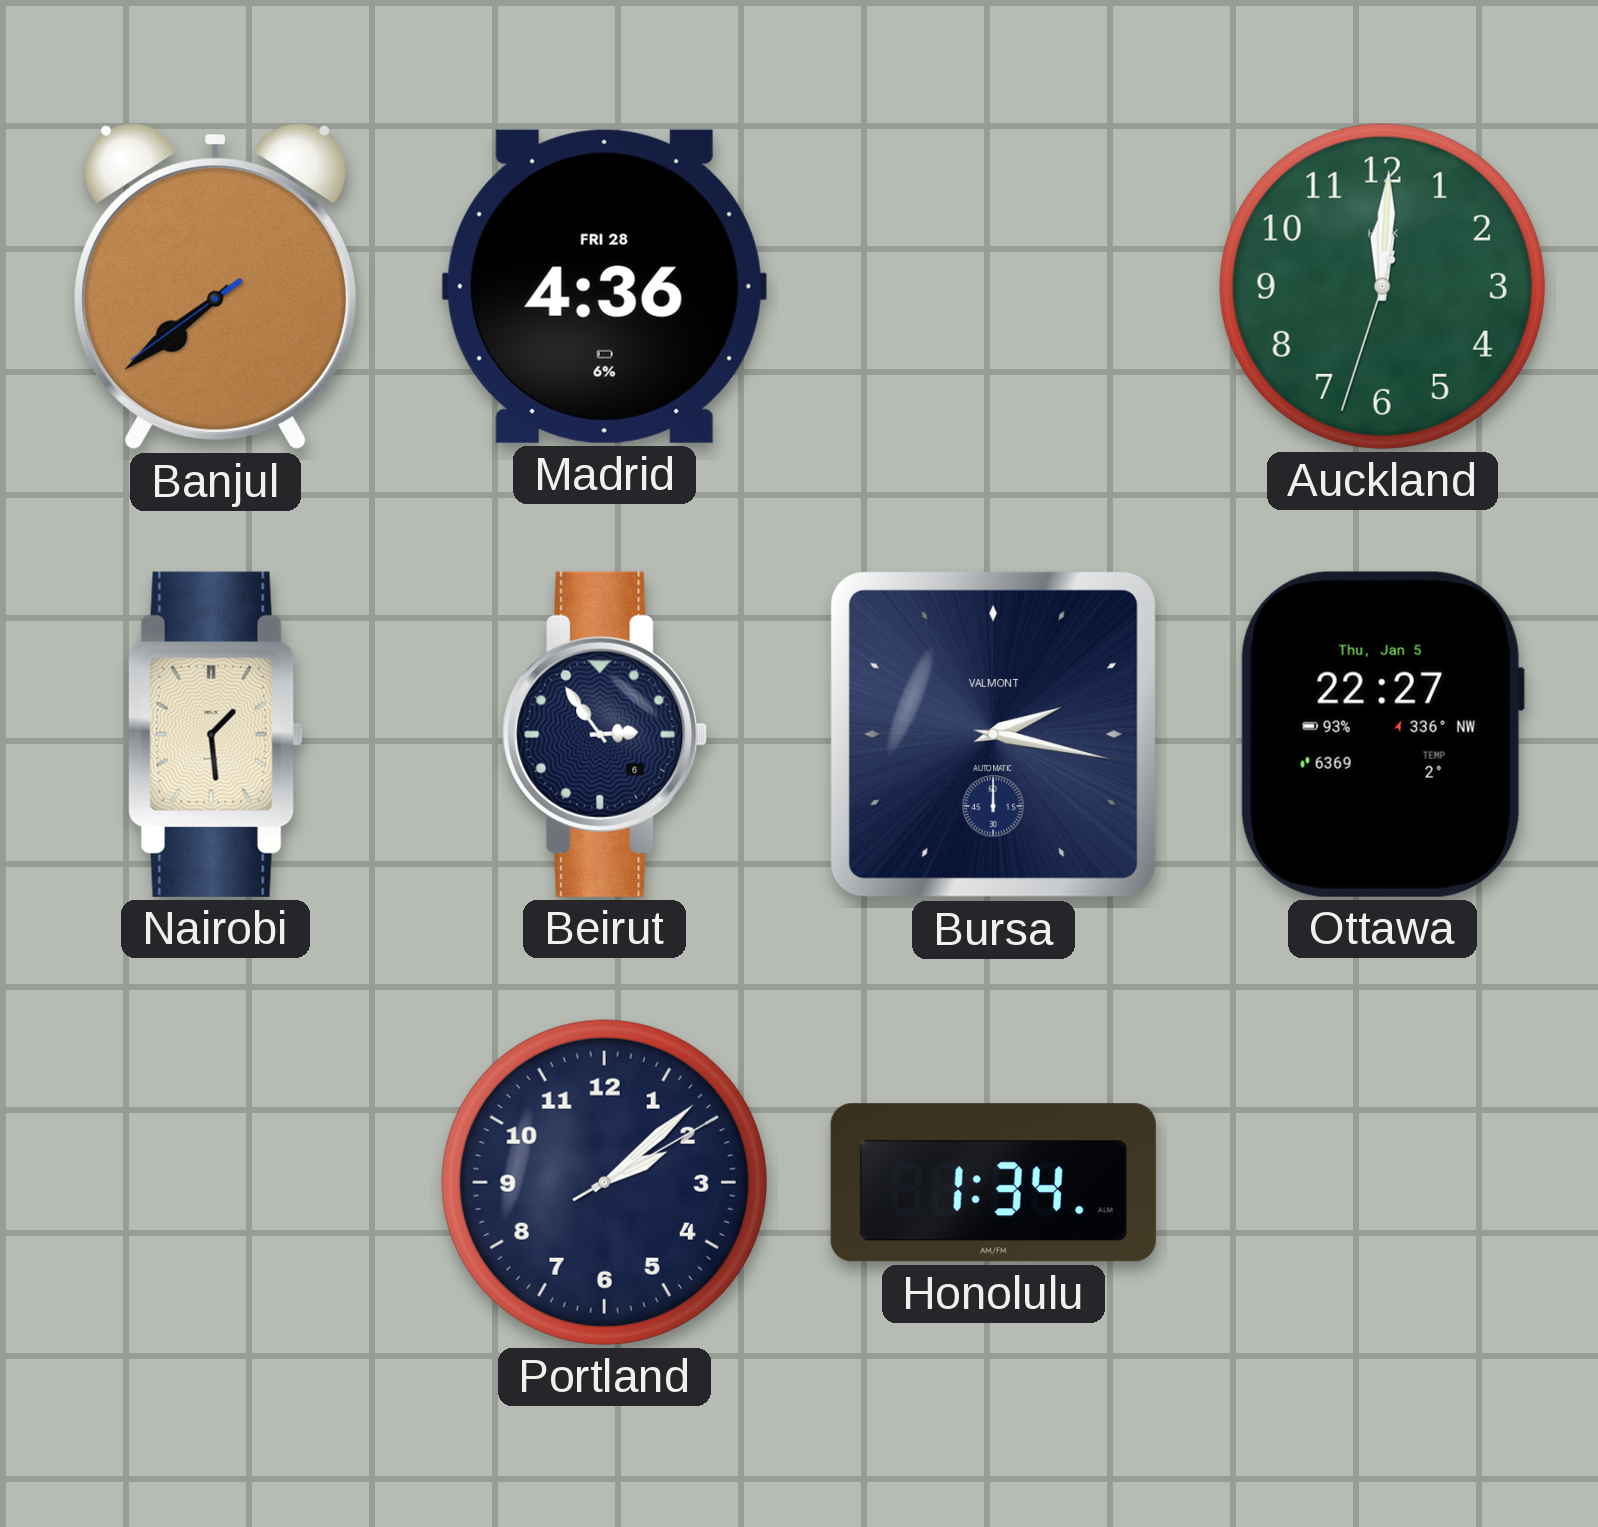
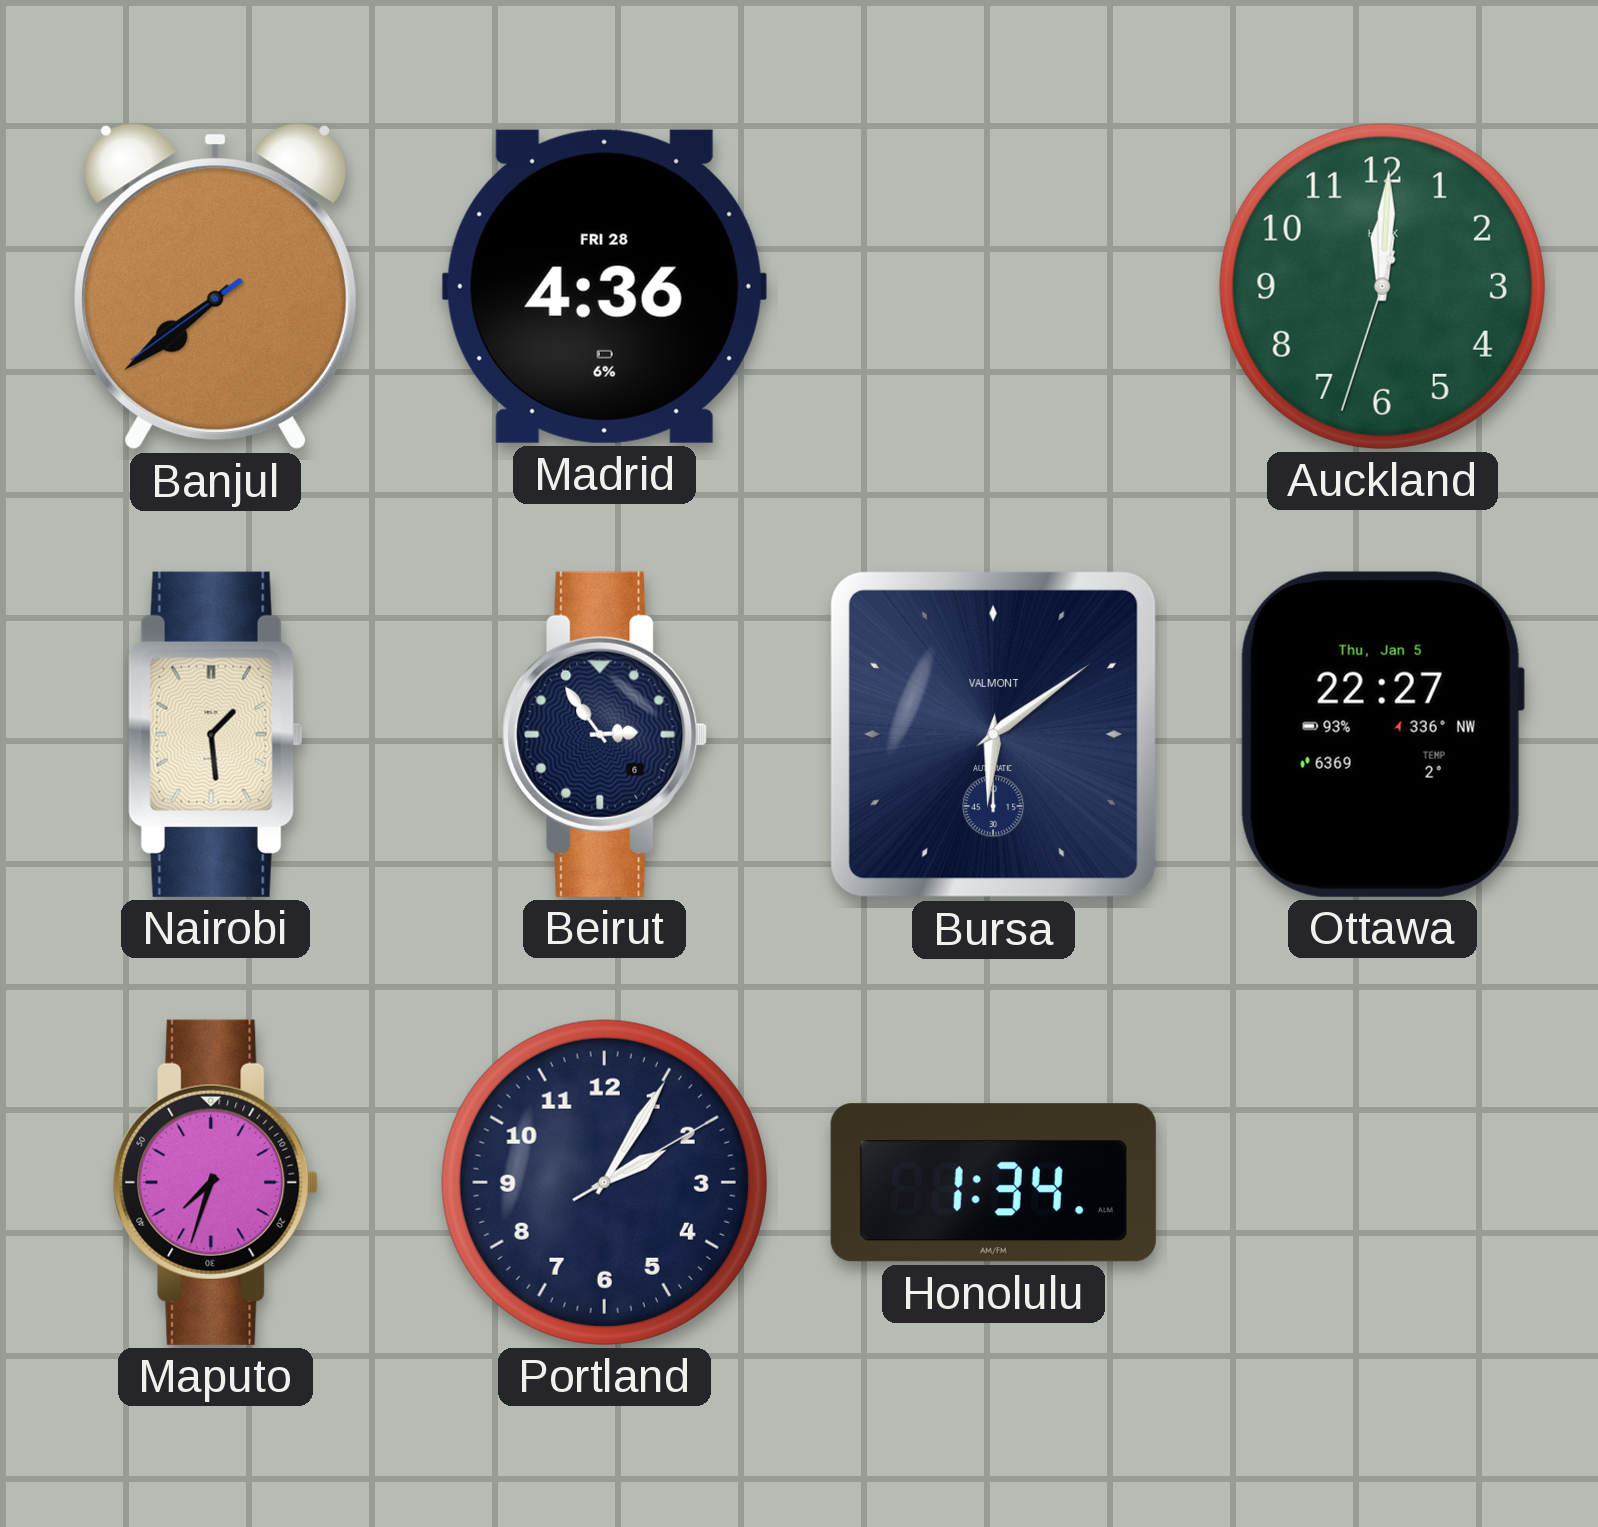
Bursa: 2:17 -> 6:09 (993, 734)
Maputo: none -> 7:33 (216, 1182)
Portland: 2:08 -> 2:05 (604, 1182)
